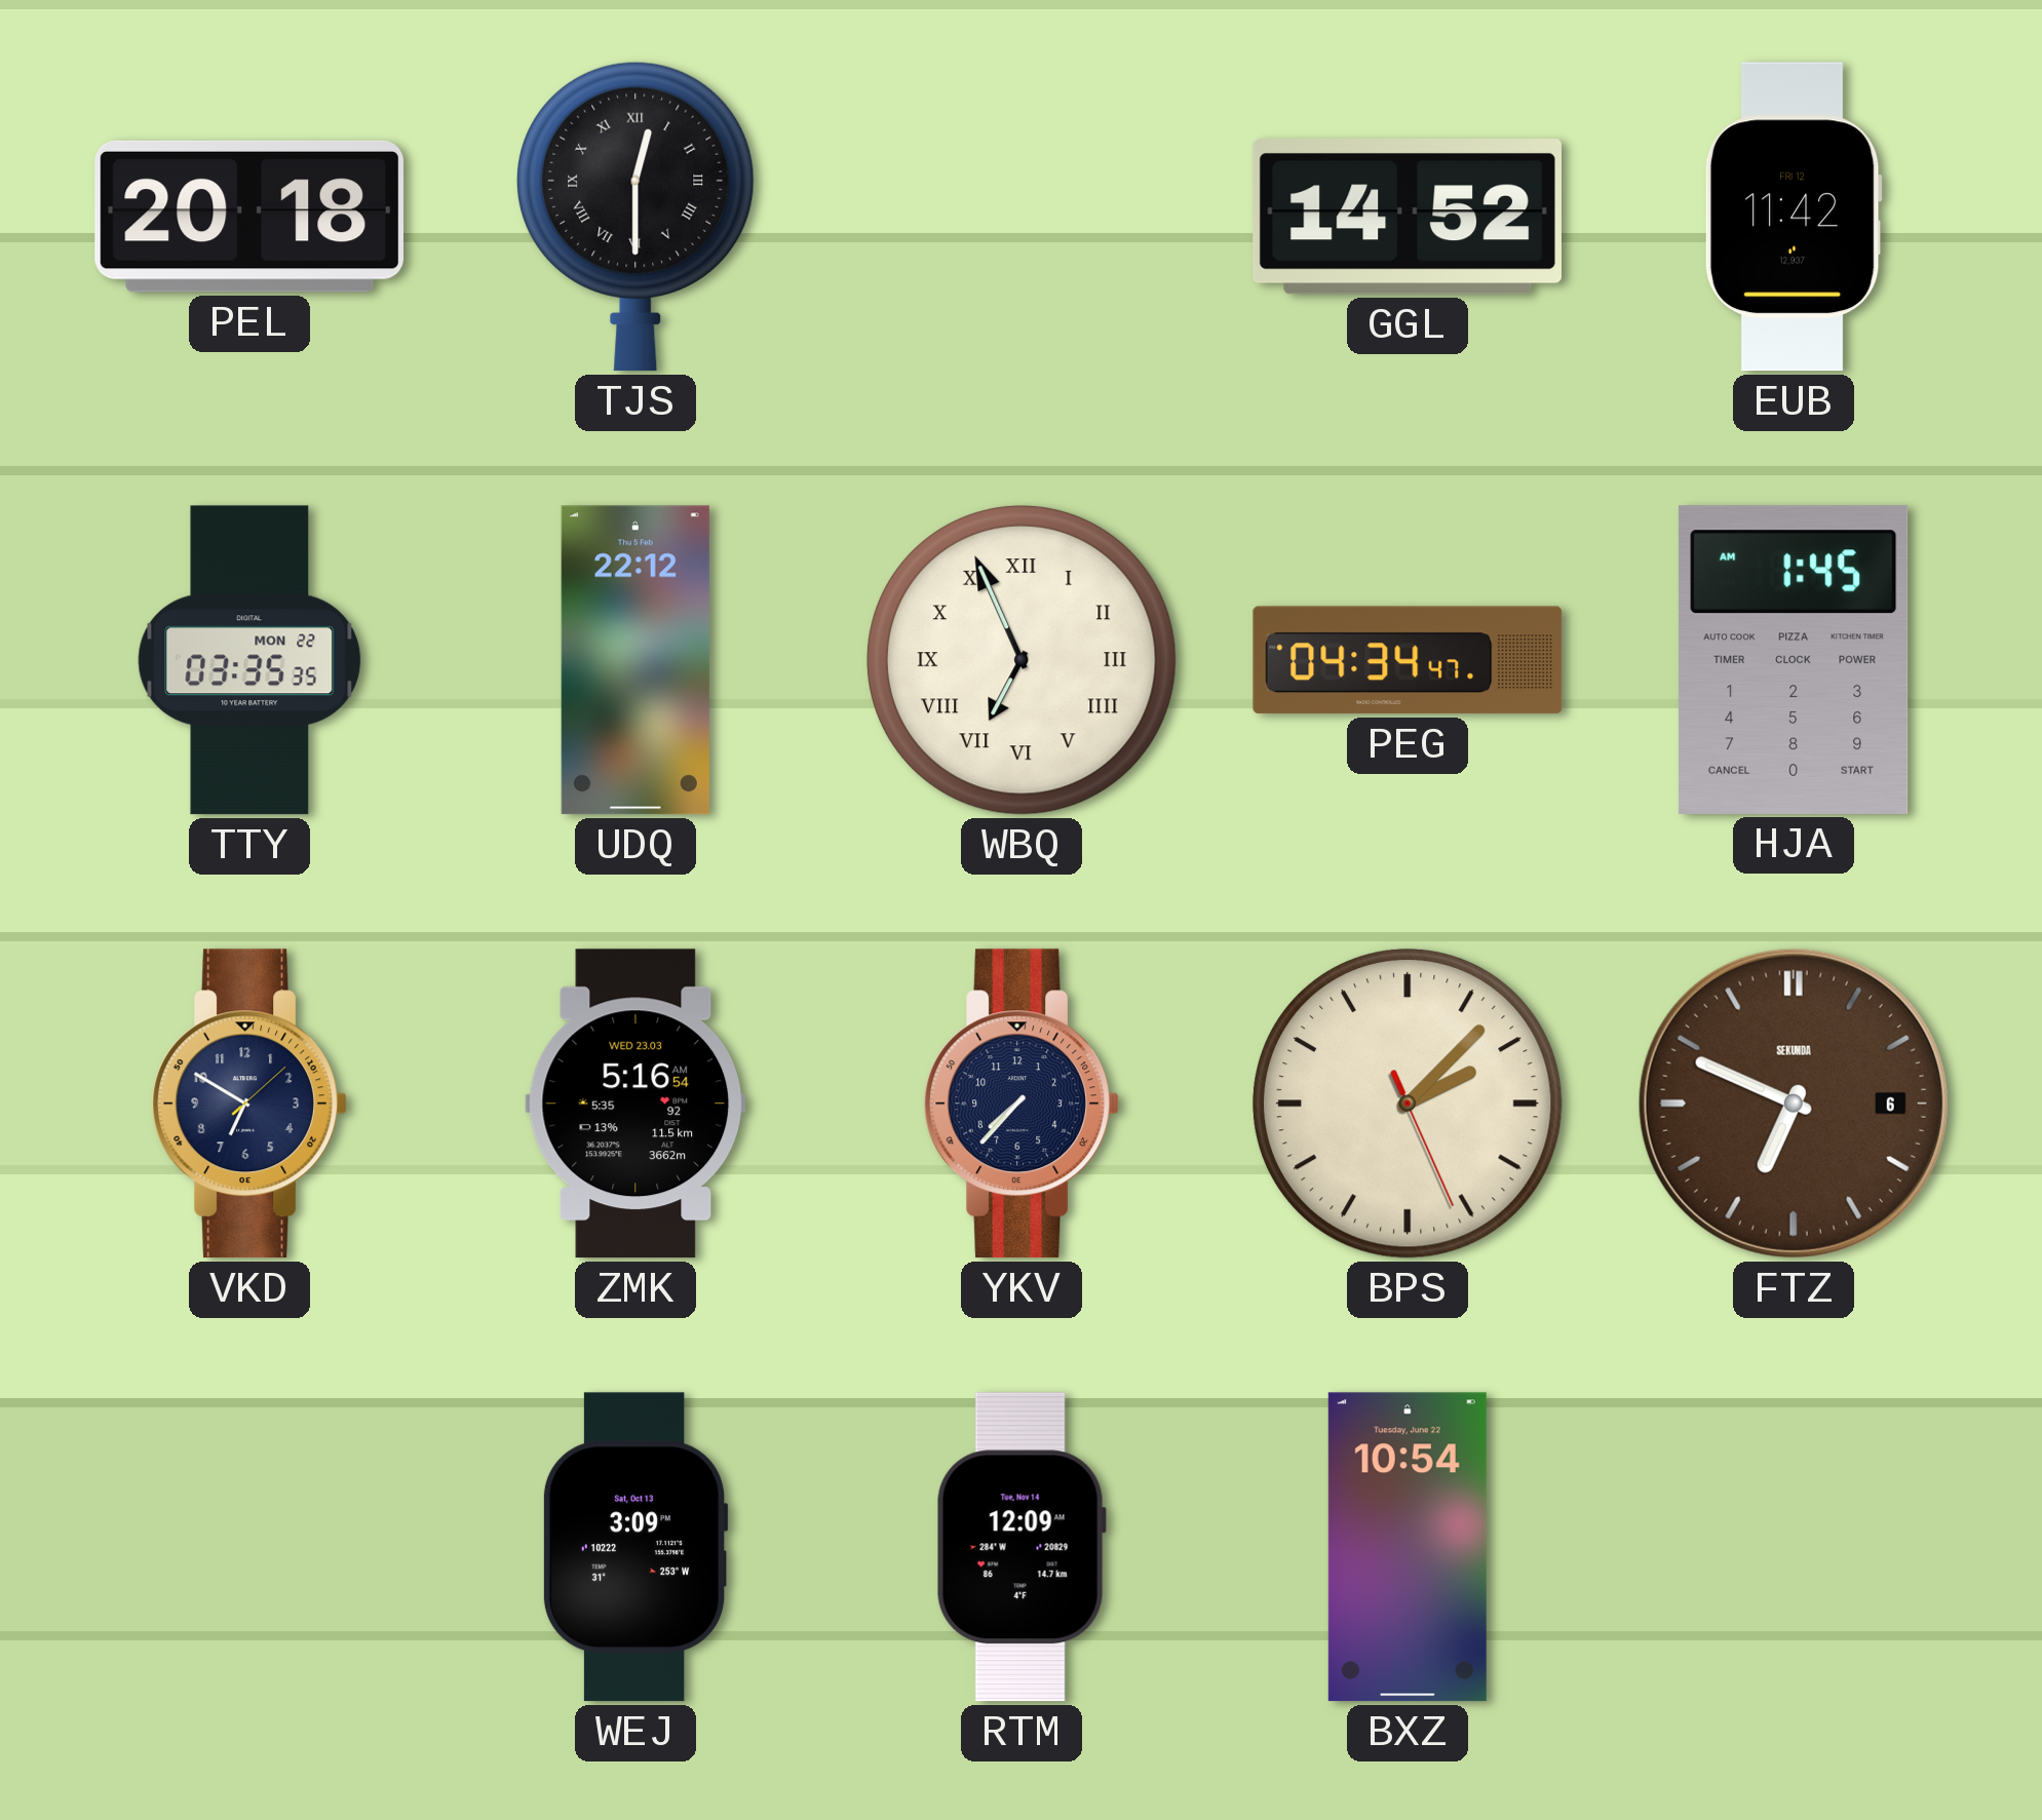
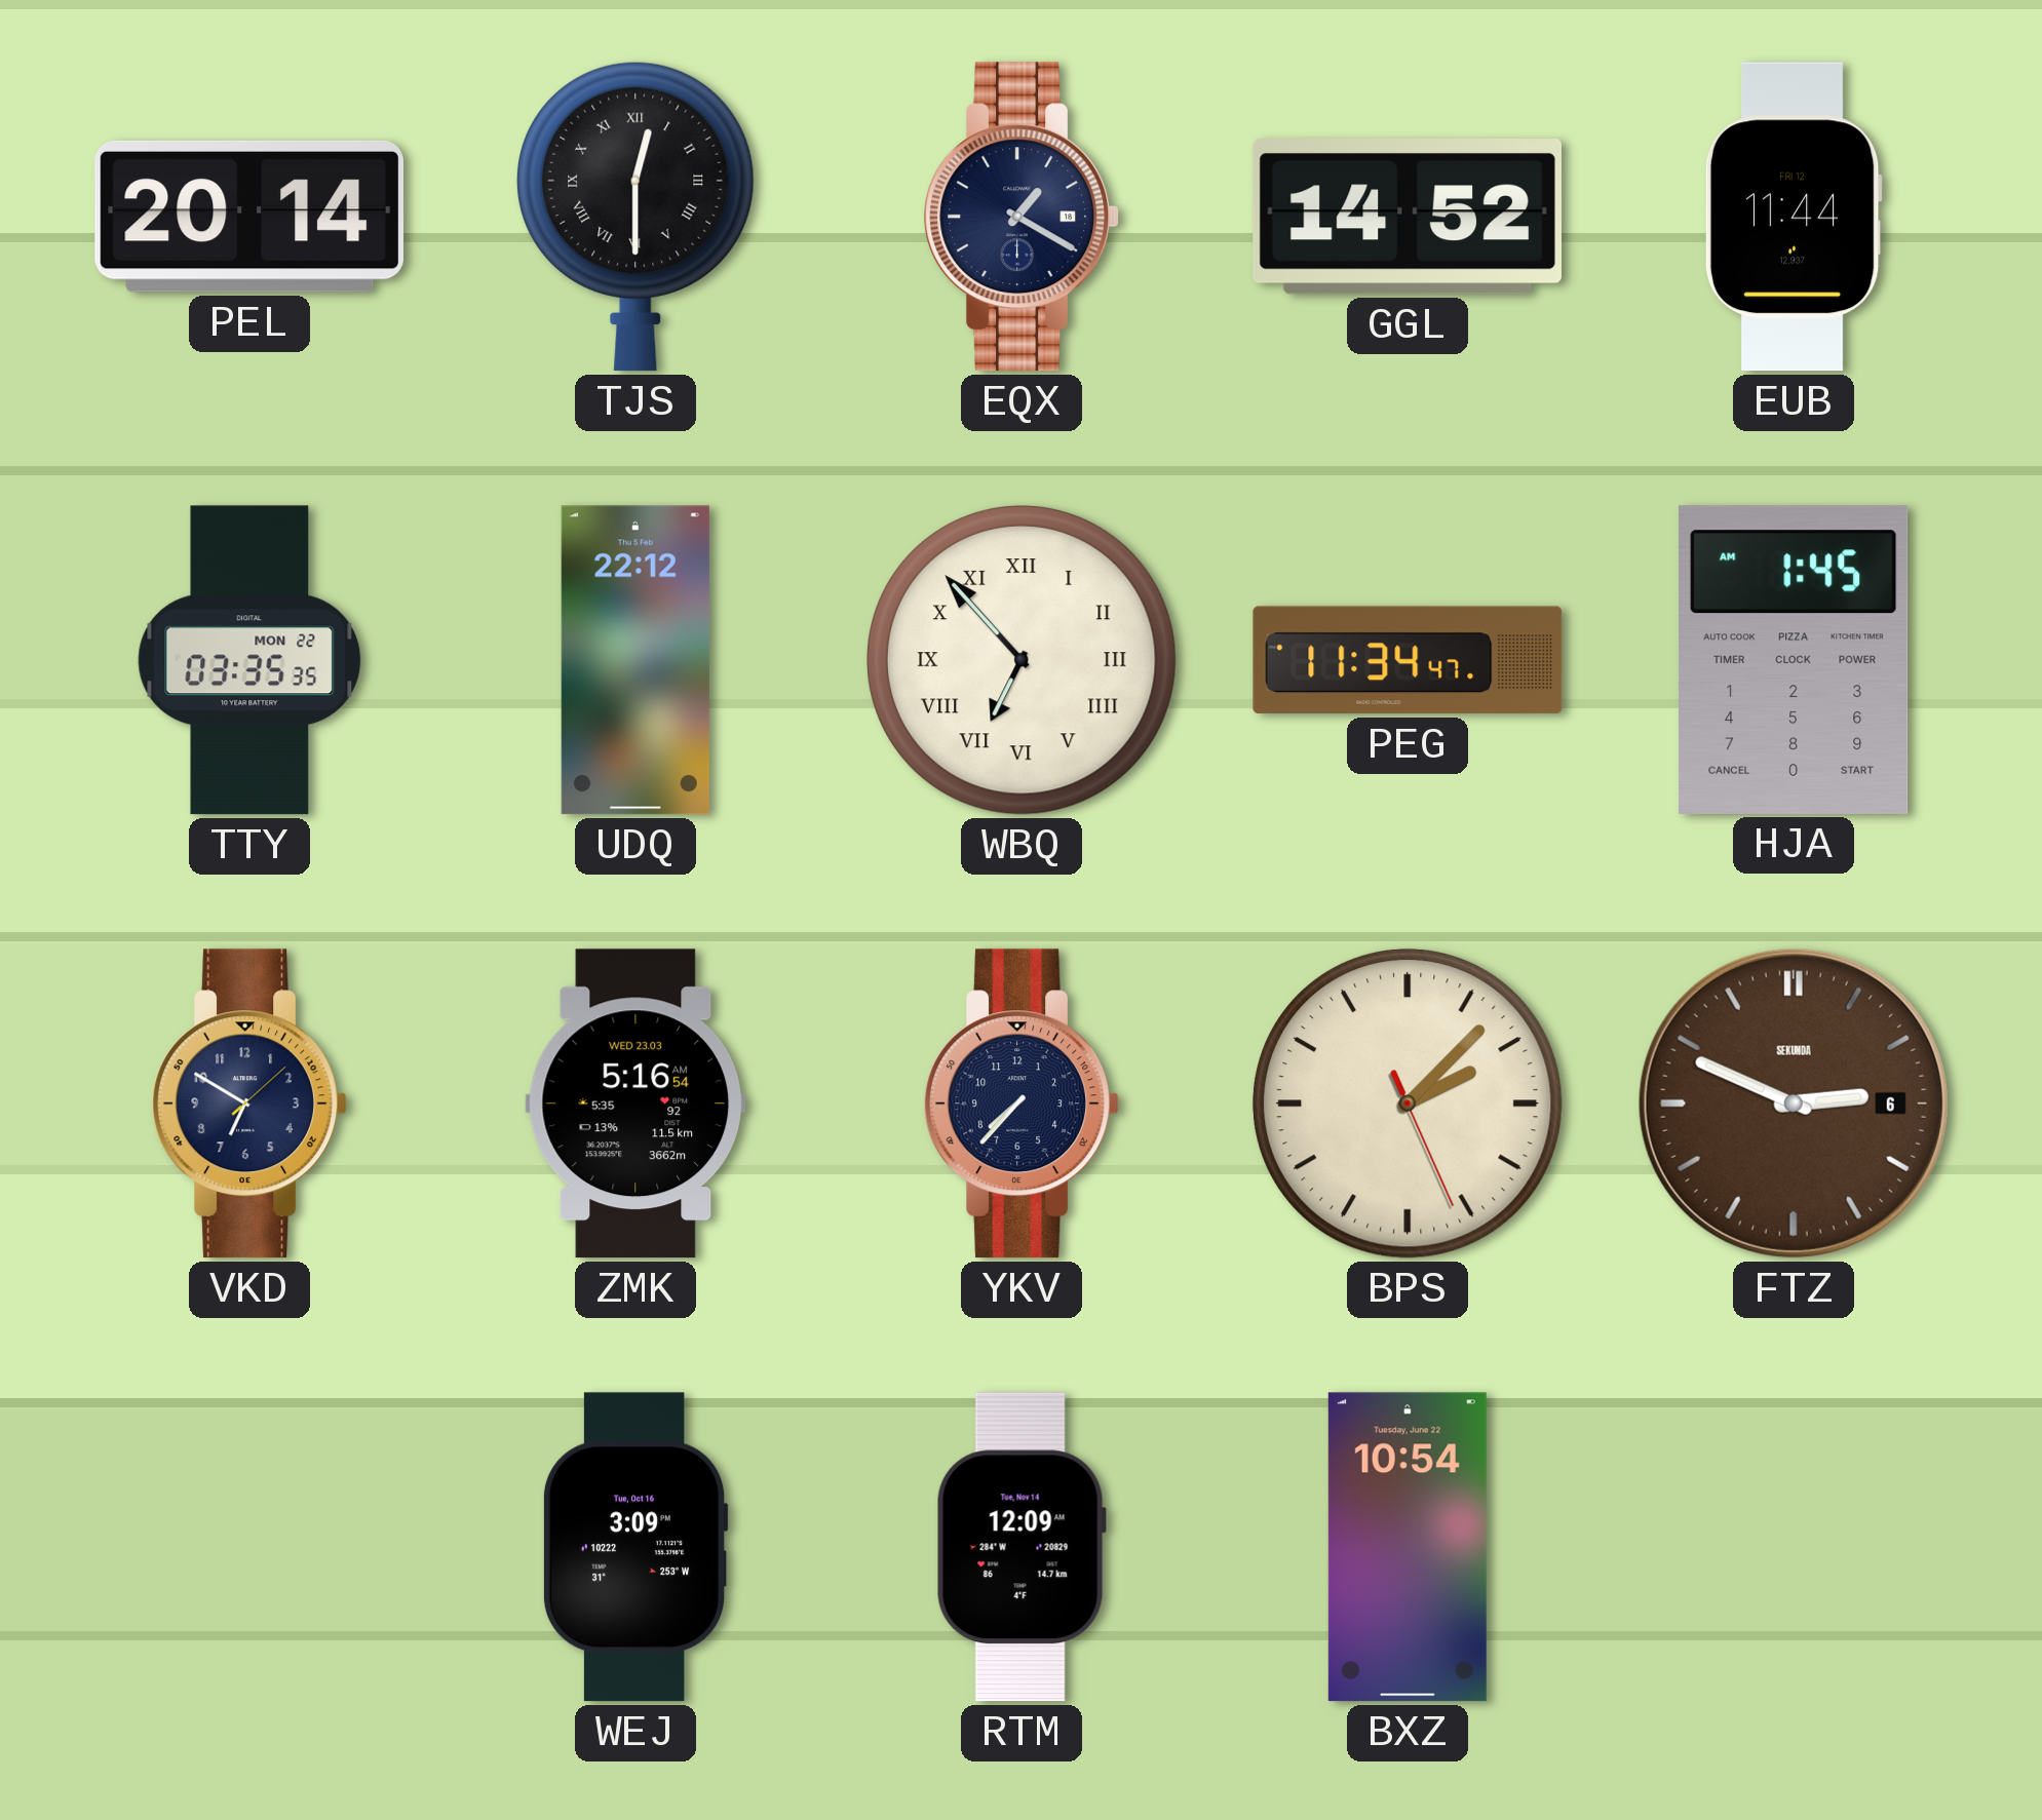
PEL: 20:18 -> 20:14 (248, 217)
EQX: none -> 1:20 (1020, 217)
EUB: 11:42 -> 11:44 (1794, 217)
WBQ: 6:56 -> 6:53 (1022, 660)
PEG: 04:34 -> 11:34 (1408, 660)
FTZ: 6:49 -> 2:49 (1794, 1103)
WEJ date: Sat, Oct 13 -> Tue, Oct 16 (635, 1547)
